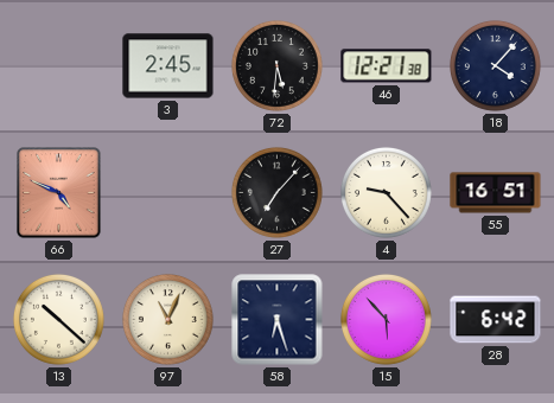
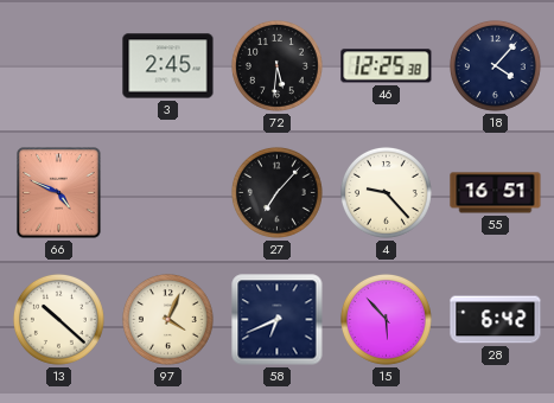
46: 12:21 -> 12:25 (387, 66)
97: 11:04 -> 4:04 (167, 319)
58: 6:27 -> 6:41 (278, 320)
